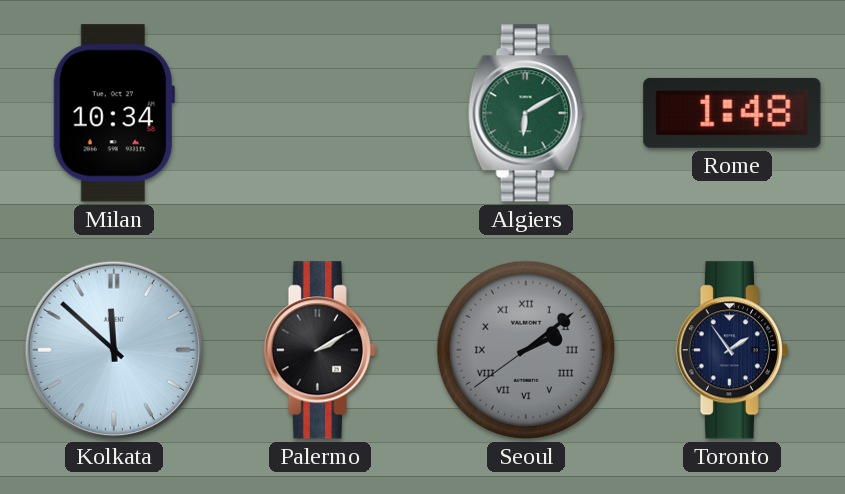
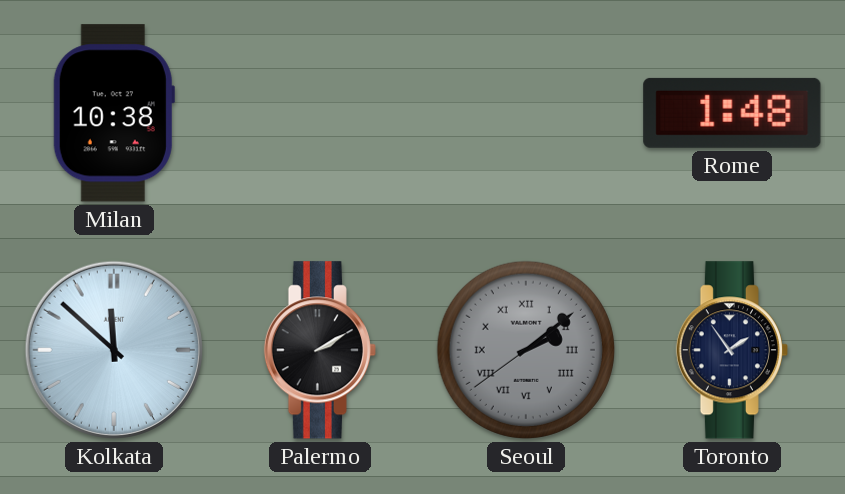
Milan: 10:34 -> 10:38 (114, 113)
Algiers: 6:10 -> none (526, 113)
